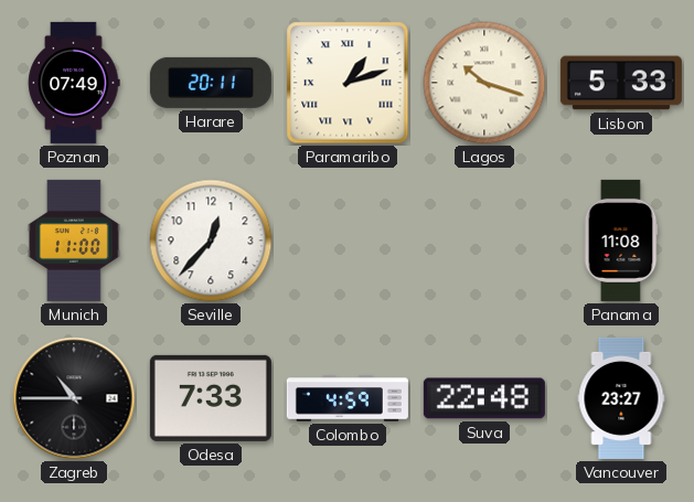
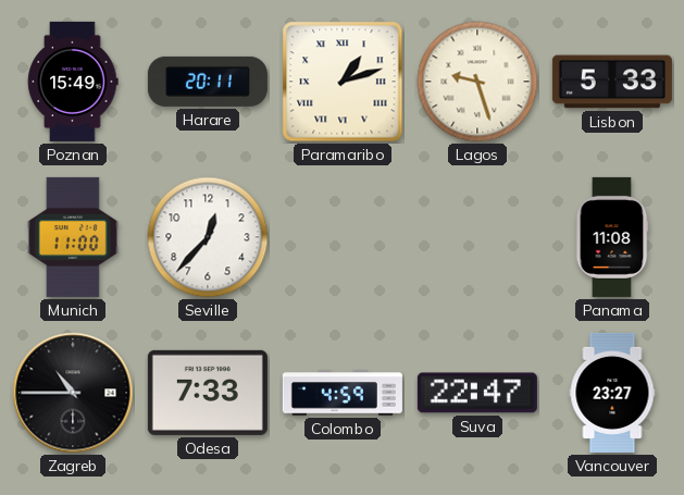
Poznan: 07:49 -> 15:49 (73, 82)
Lagos: 10:18 -> 9:27 (477, 82)
Suva: 22:48 -> 22:47 (477, 393)
